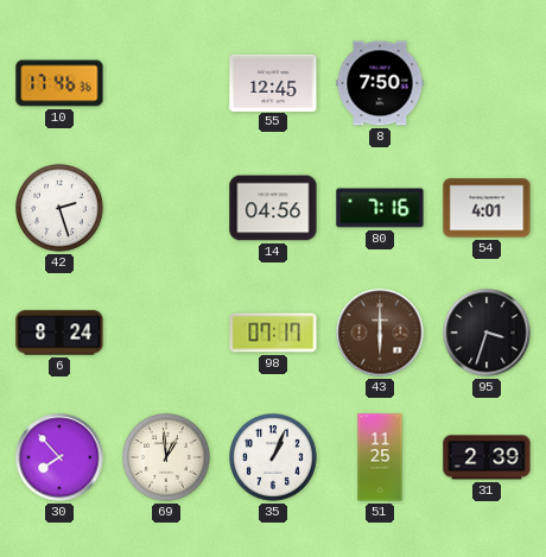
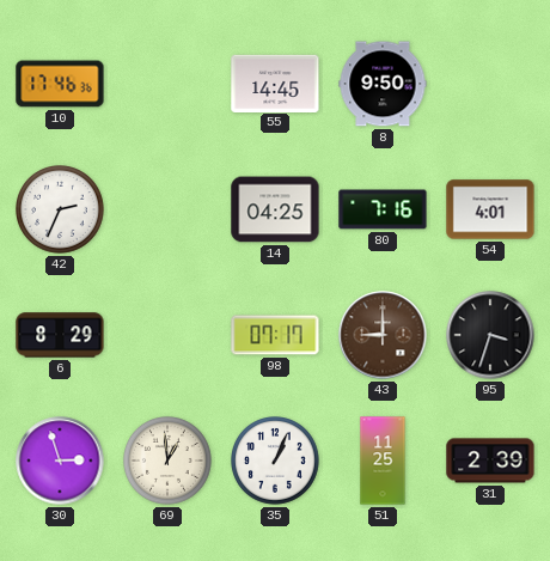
55: 12:45 -> 14:45 (275, 83)
8: 7:50 -> 9:50 (383, 84)
42: 2:27 -> 2:34 (61, 211)
14: 04:56 -> 04:25 (275, 209)
6: 8:24 -> 8:29 (60, 335)
43: 6:00 -> 9:00 (383, 335)
30: 7:53 -> 2:57 (60, 461)
